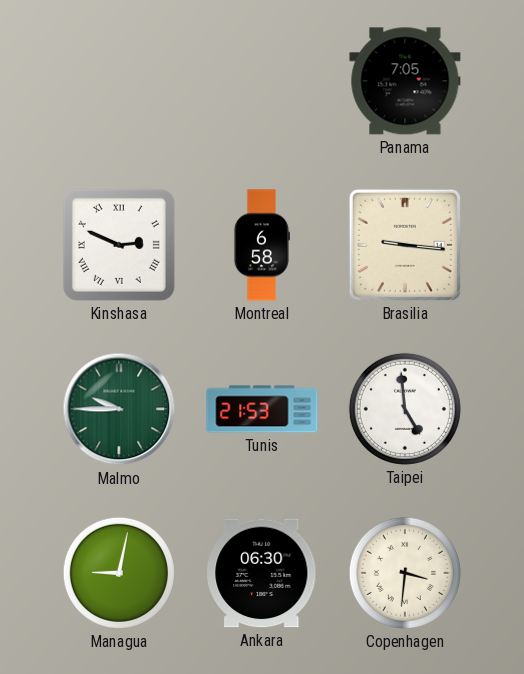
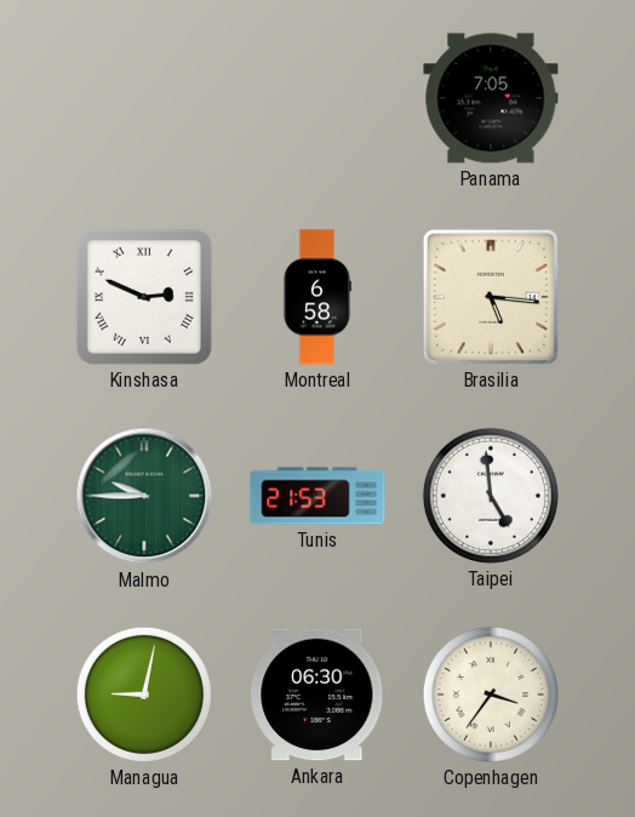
Brasilia: 9:16 -> 5:16 (491, 297)
Copenhagen: 3:31 -> 3:36 (491, 695)
